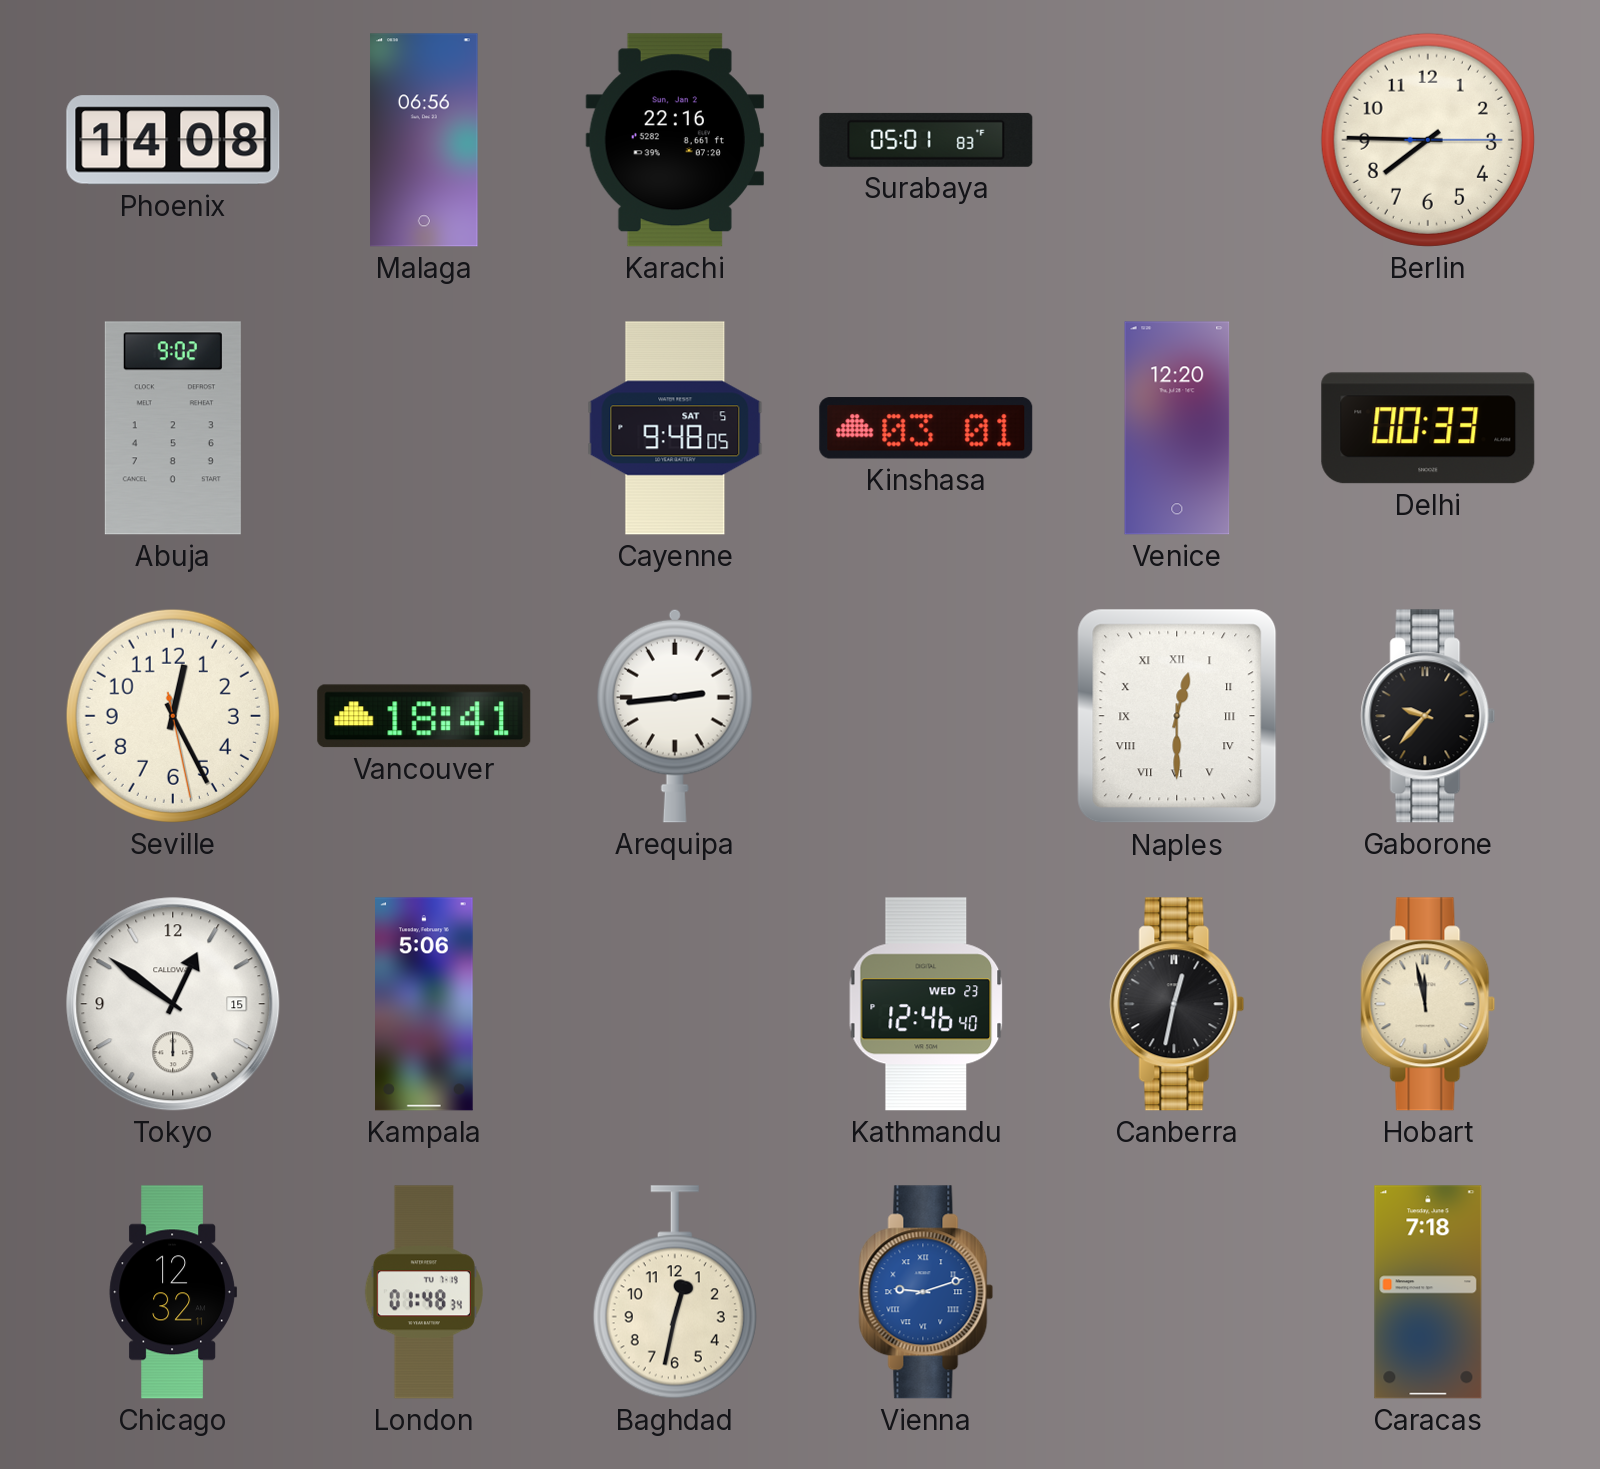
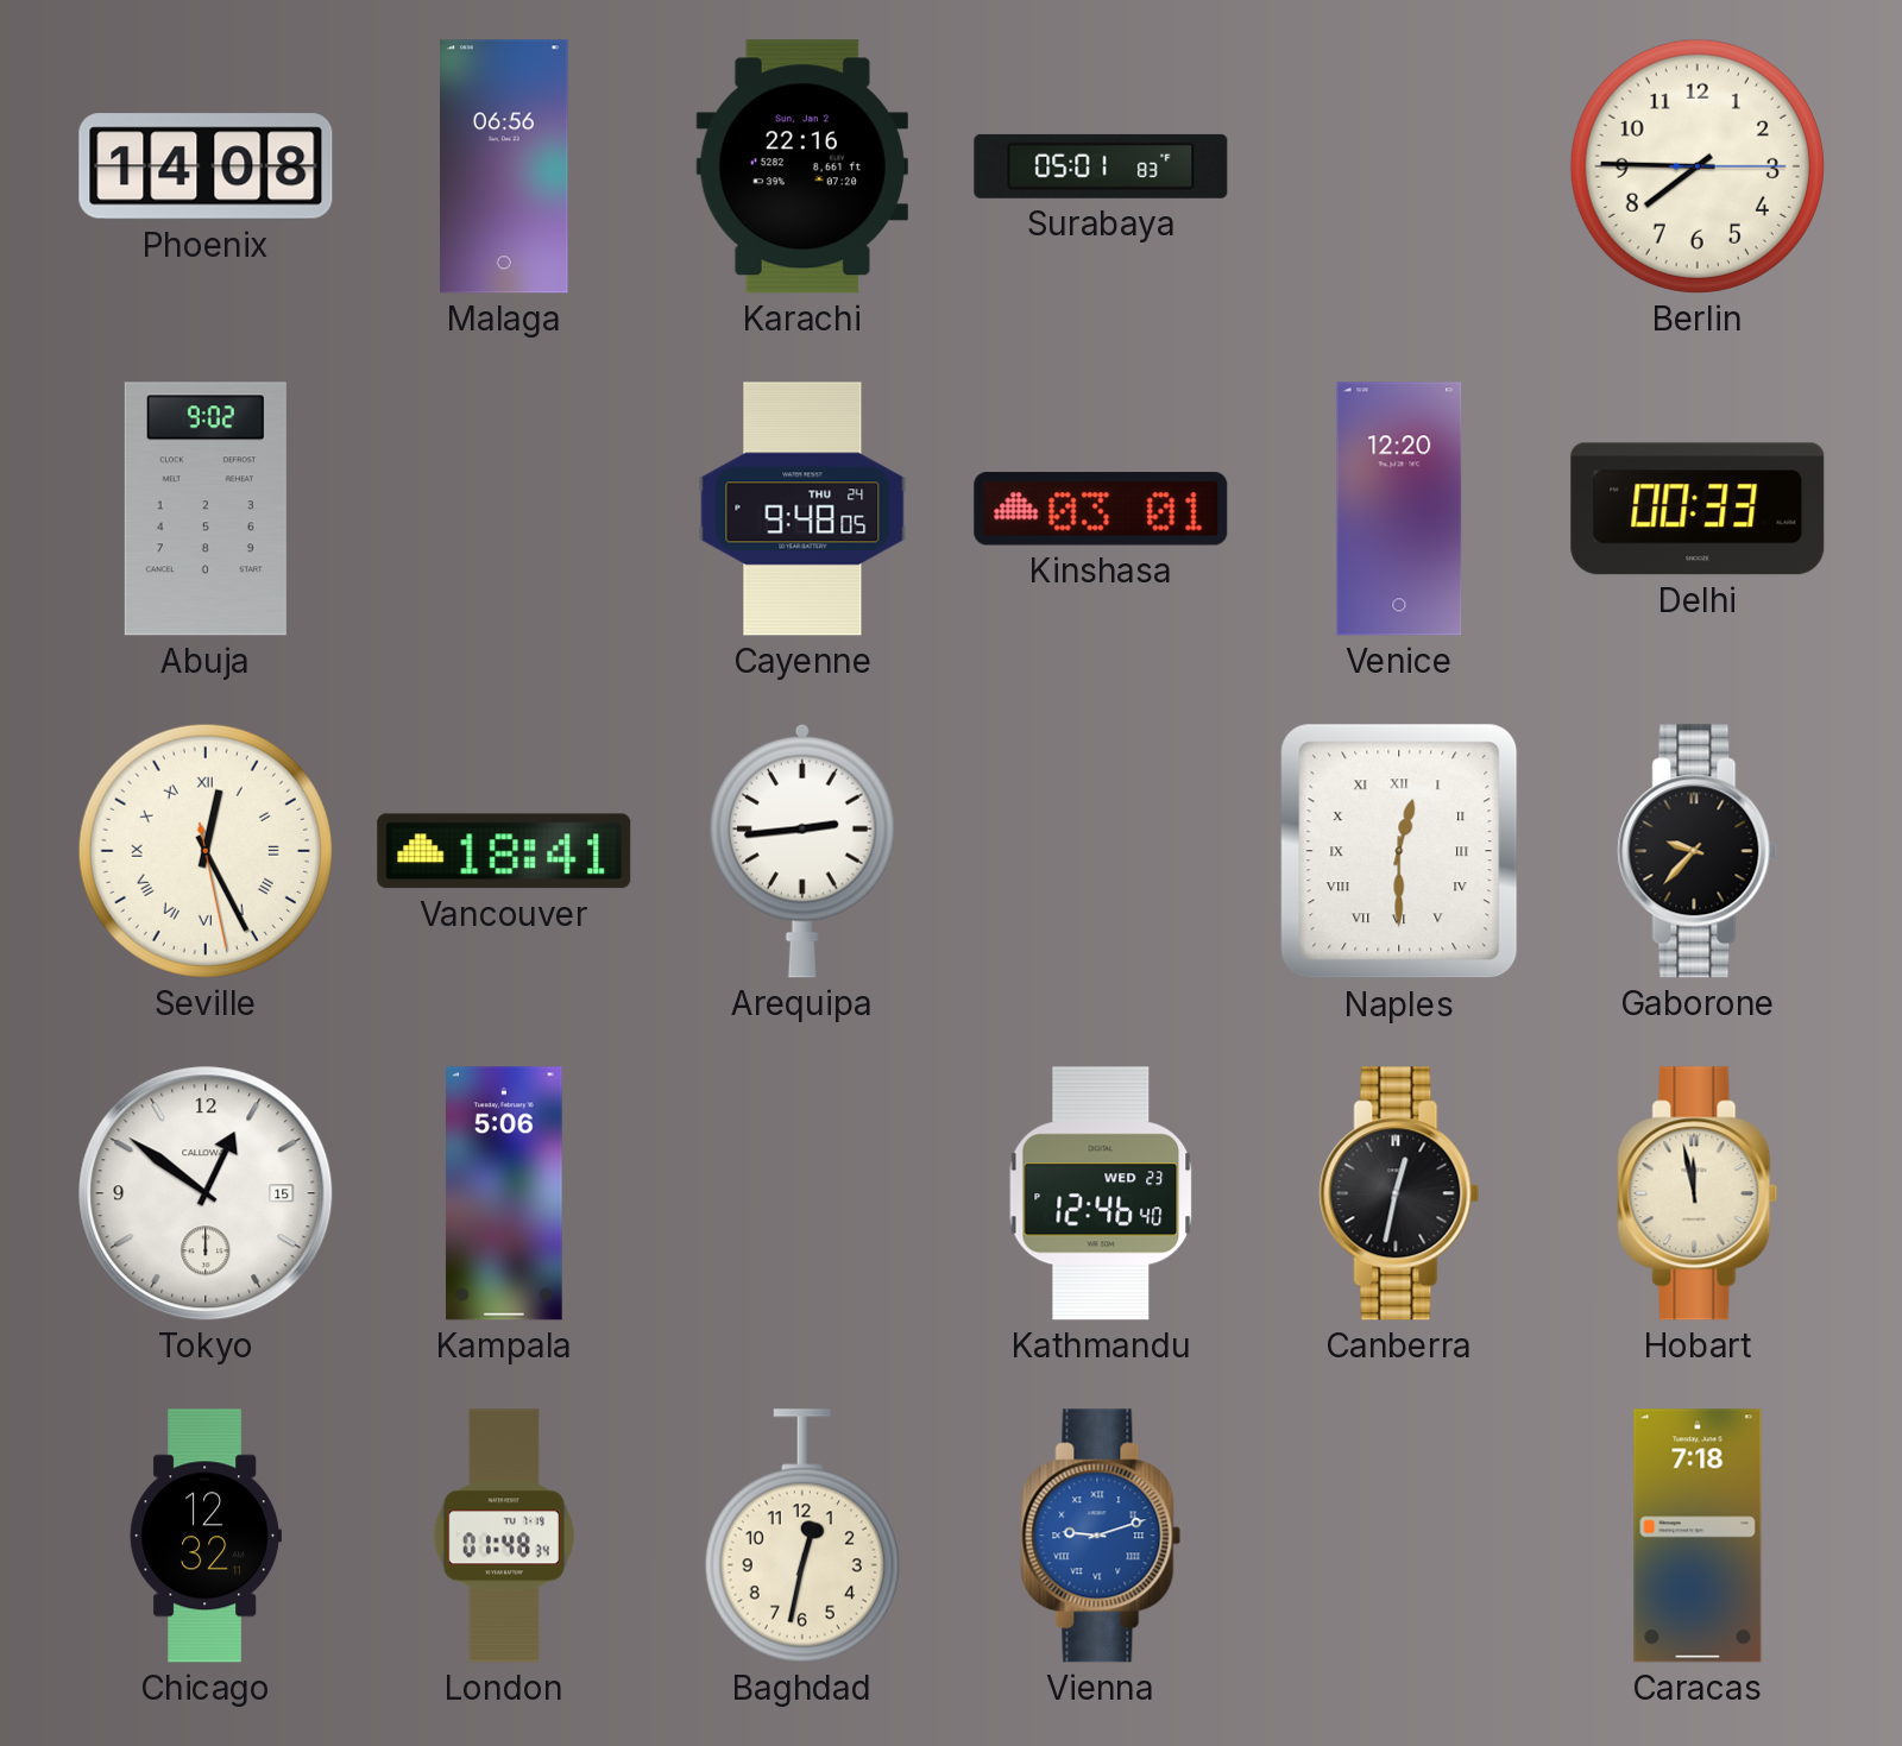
Cayenne date: SAT 5 -> THU 24 (802, 509)
Seville numerals: Arabic -> Roman (206, 851)
